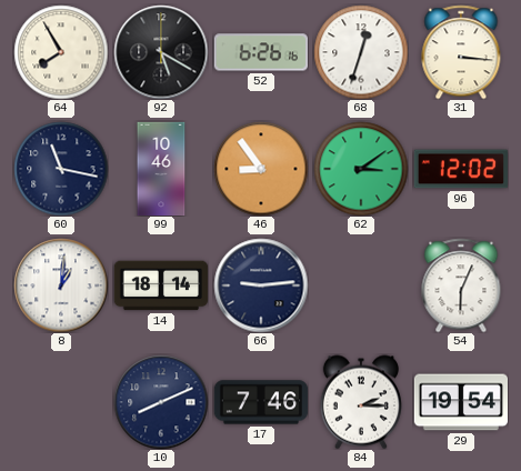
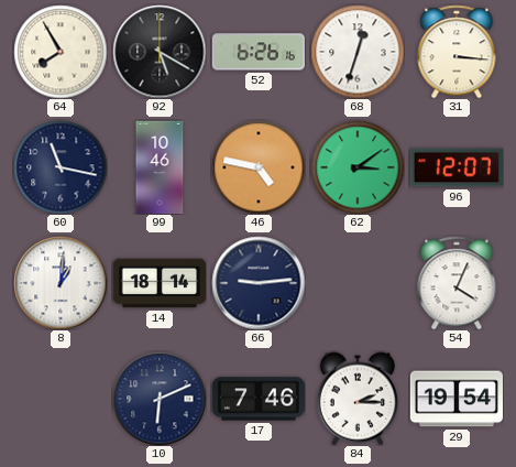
46: 8:54 -> 4:47 (259, 167)
96: 12:02 -> 12:07 (455, 167)
54: 6:04 -> 4:04 (457, 283)
10: 8:11 -> 6:11 (160, 399)
